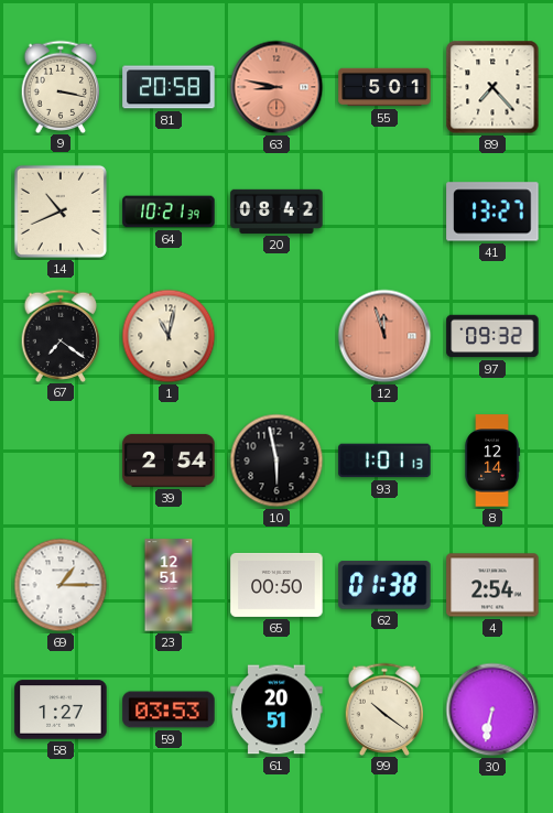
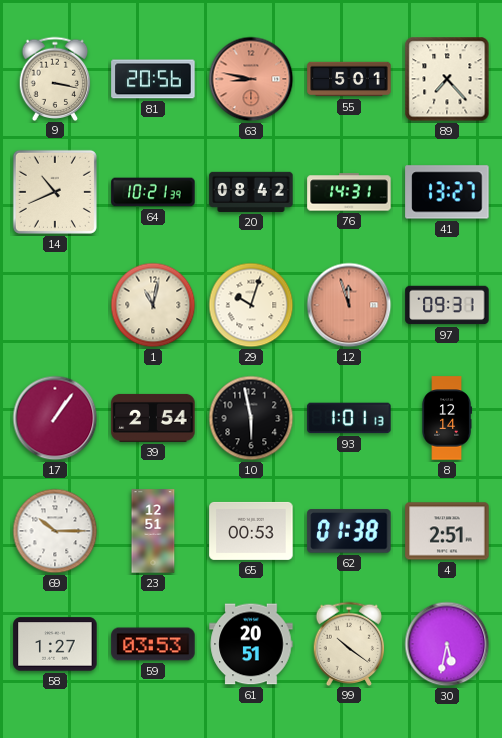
81: 20:58 -> 20:56 (153, 79)
76: none -> 14:31 (349, 192)
67: 7:21 -> none (61, 335)
29: none -> 10:03 (251, 305)
97: 09:32 -> 09:31 (447, 305)
17: none -> 1:06 (55, 418)
69: 1:15 -> 10:15 (55, 531)
65: 00:50 -> 00:53 (251, 531)
4: 2:54 -> 2:51 (447, 531)
30: 6:32 -> 5:32 (447, 644)
